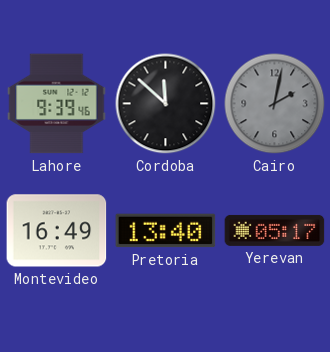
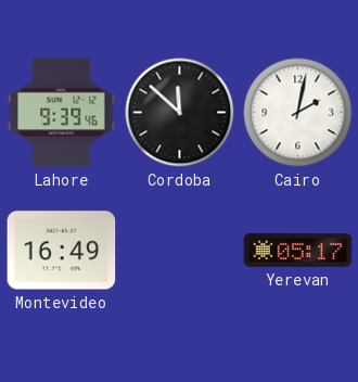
Cairo dial: grey -> white (298, 113)
Pretoria: 13:40 -> none (166, 231)
